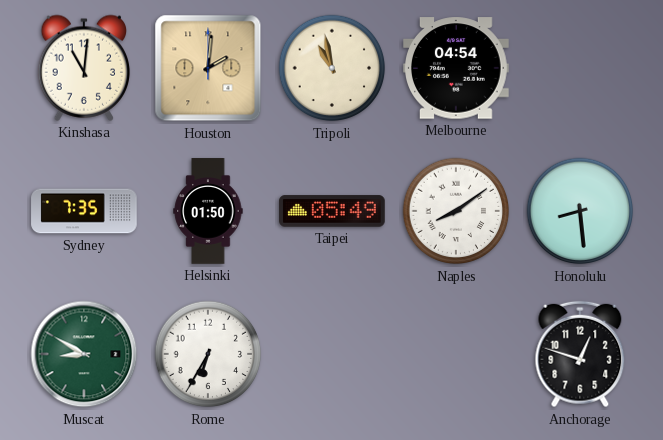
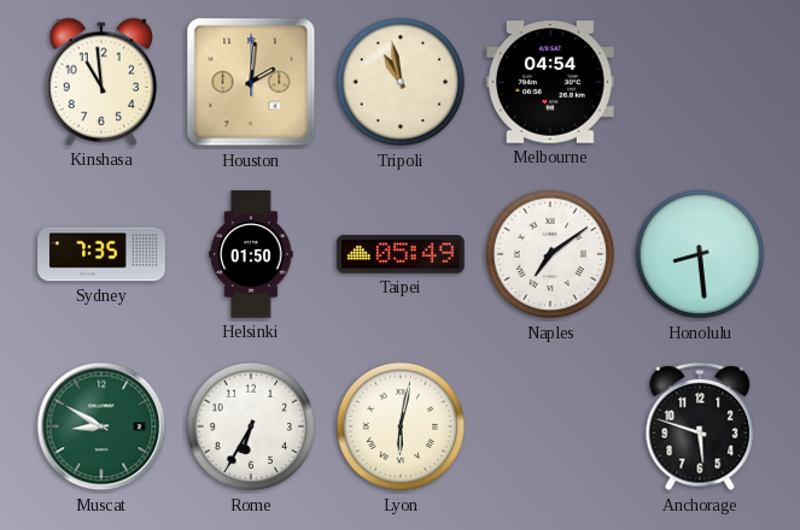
Kinshasa: 11:01 -> 10:59 (101, 82)
Naples: 8:09 -> 7:09 (550, 254)
Lyon: none -> 6:02 (401, 426)
Anchorage: 12:48 -> 5:48 (700, 426)
